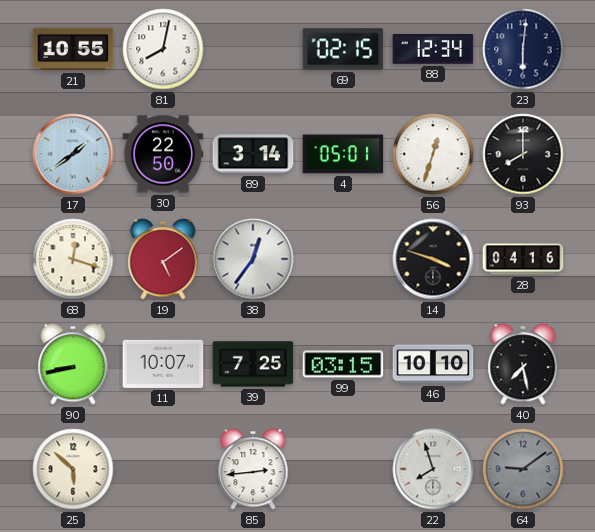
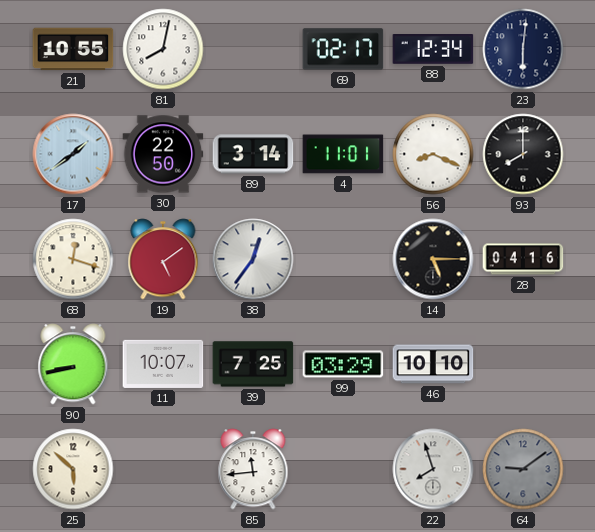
69: 02:15 -> 02:17 (343, 49)
4: 05:01 -> 11:01 (343, 154)
56: 12:33 -> 8:19 (433, 154)
14: 3:48 -> 5:15 (433, 259)
99: 03:15 -> 03:29 (343, 364)
40: 7:28 -> none (523, 364)
85: 2:44 -> 11:44 (253, 469)
